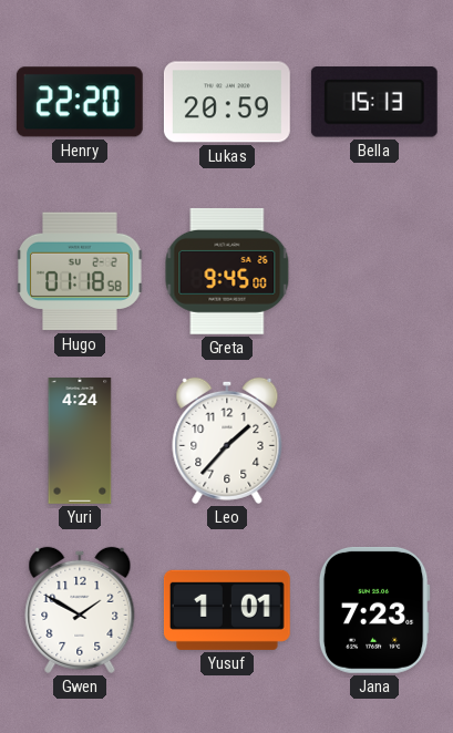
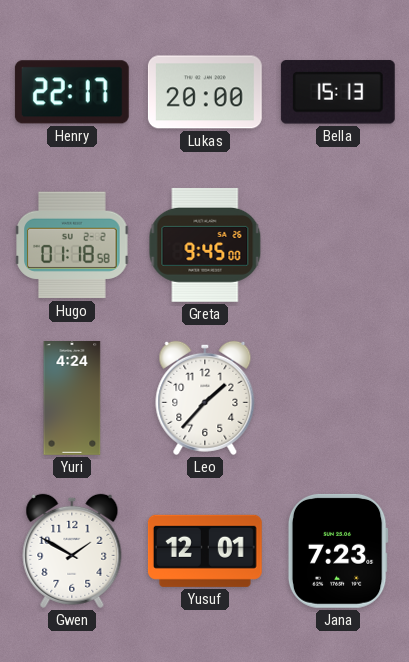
Henry: 22:20 -> 22:17 (72, 92)
Lukas: 20:59 -> 20:00 (205, 92)
Yusuf: 1:01 -> 12:01 (205, 551)
